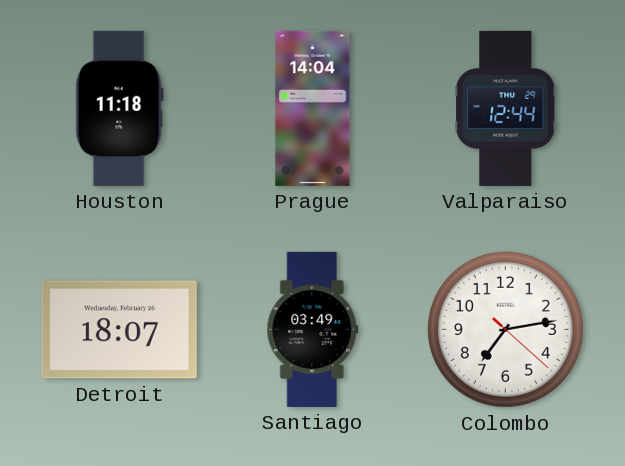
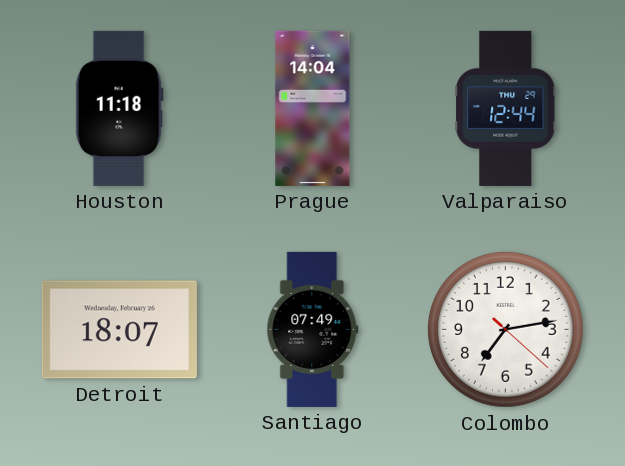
Santiago: 03:49 -> 07:49 (313, 329)
